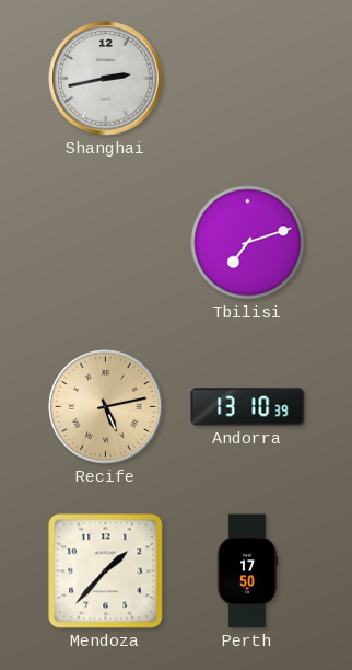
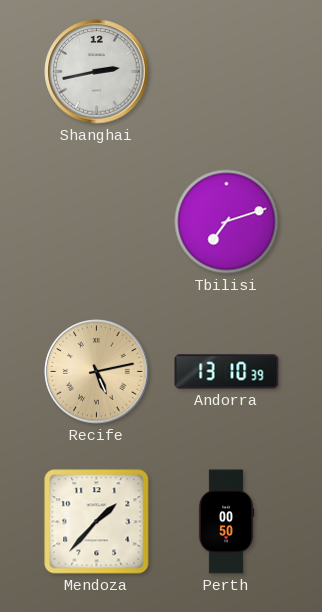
Perth: 17:50 -> 00:50 (226, 522)
